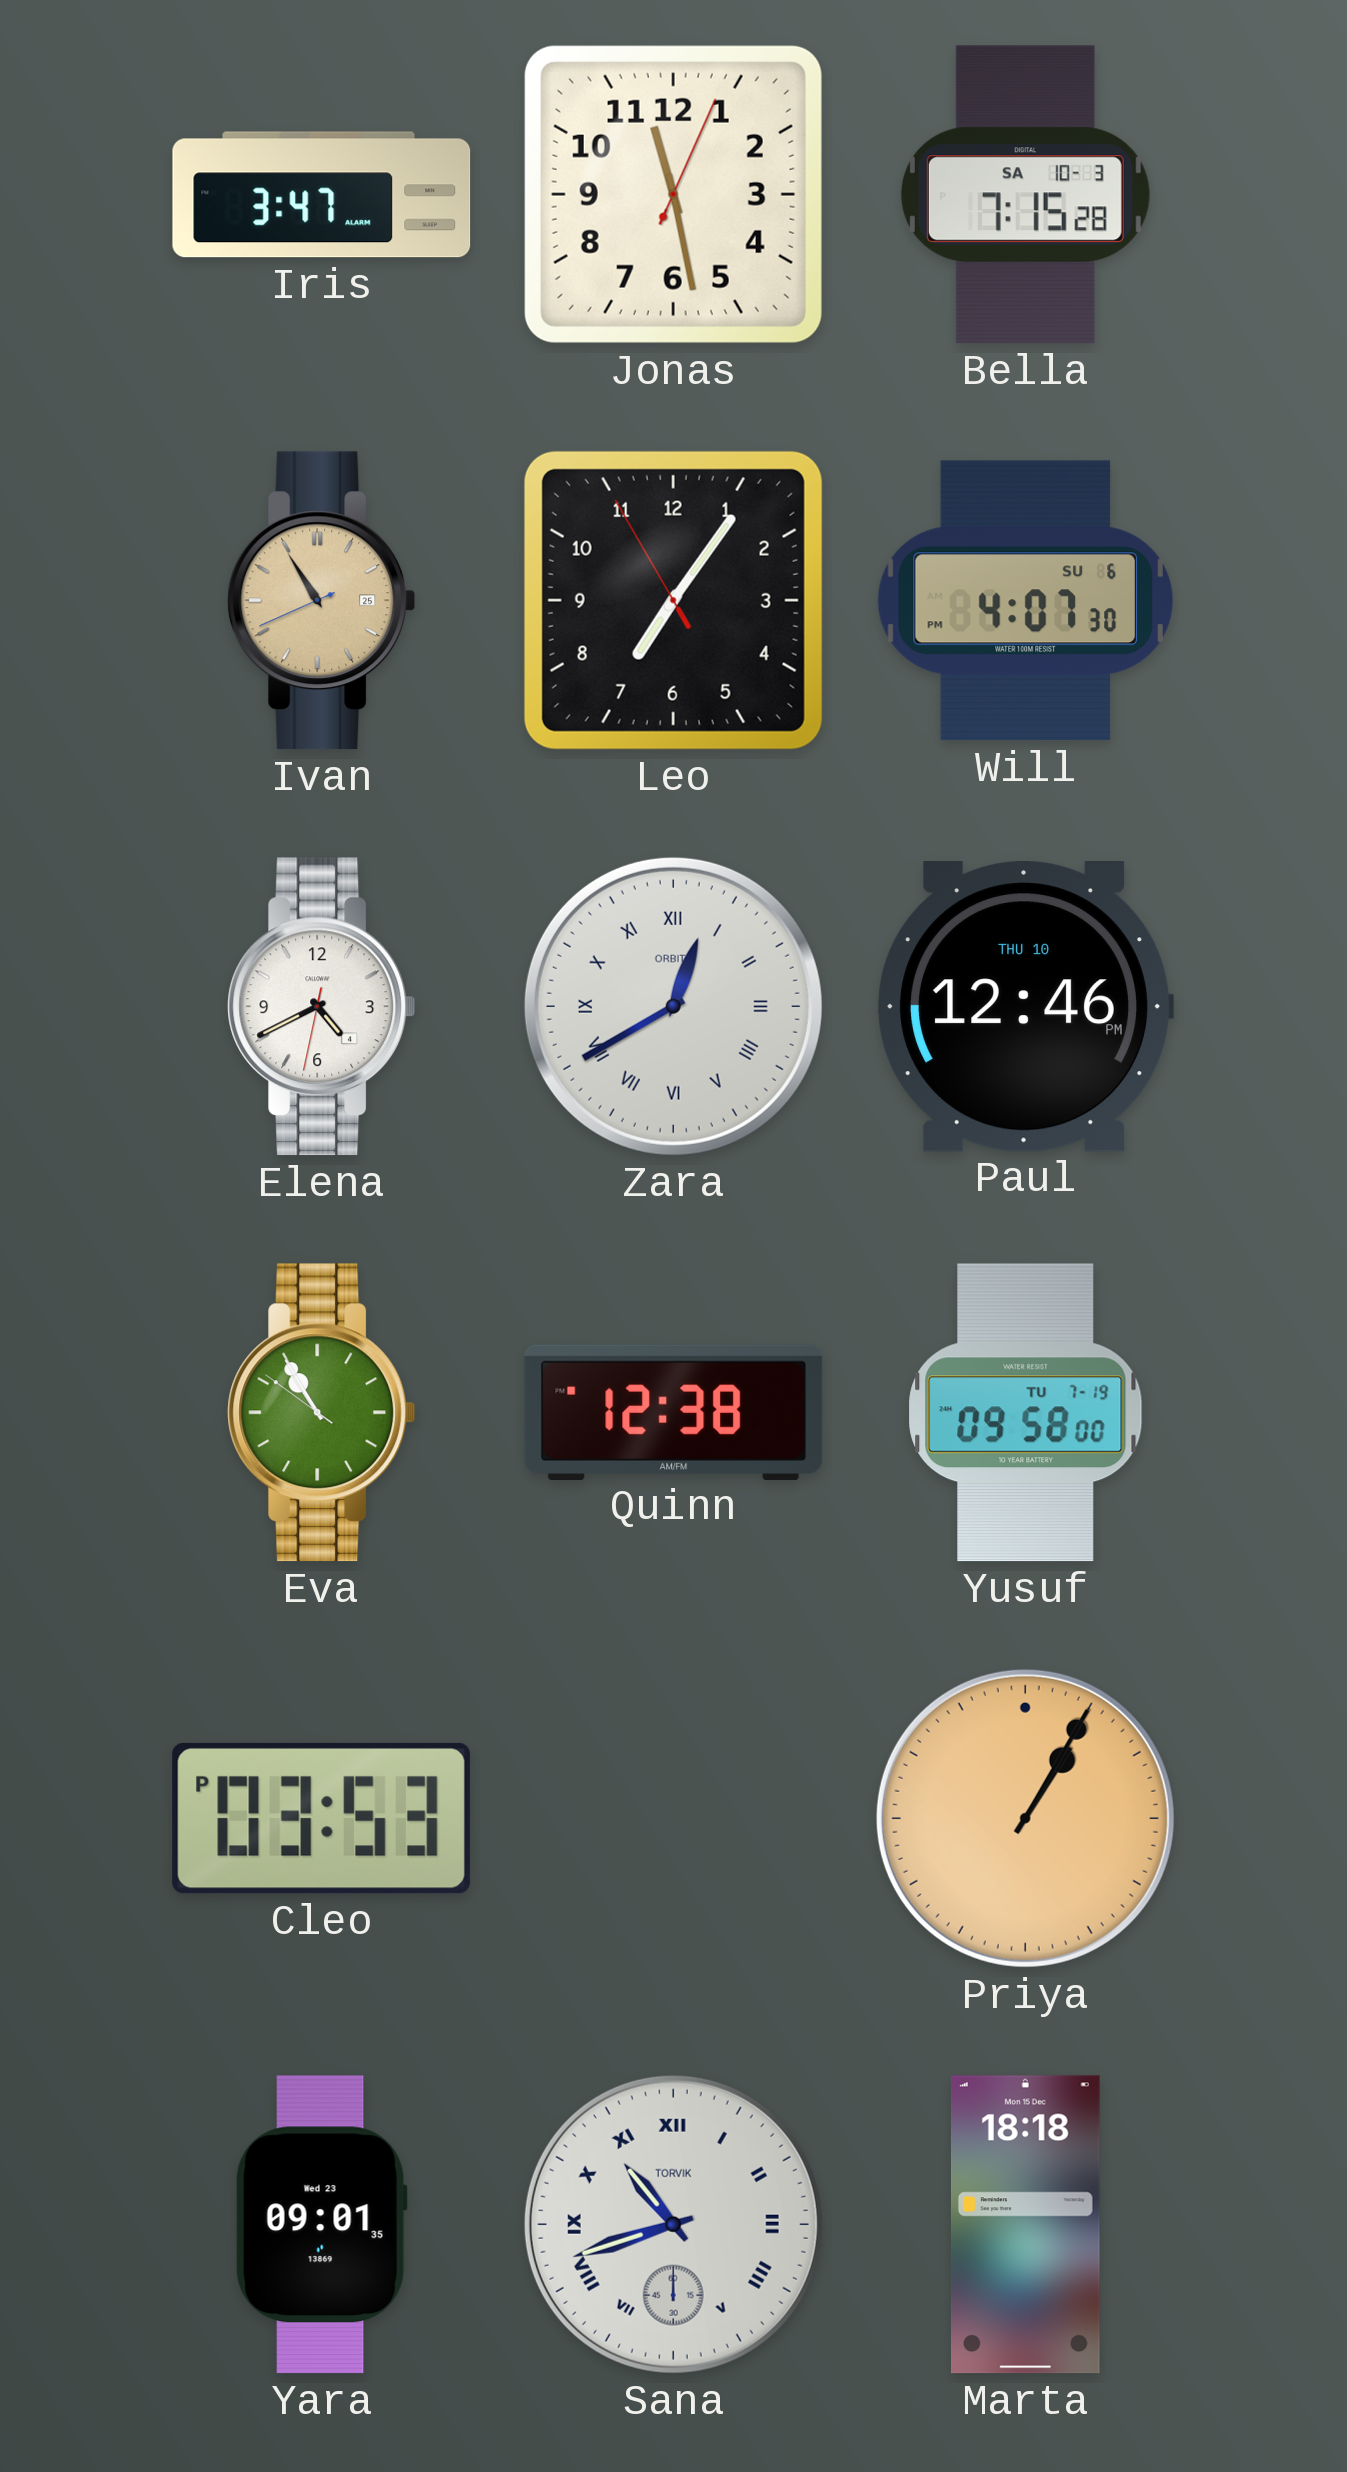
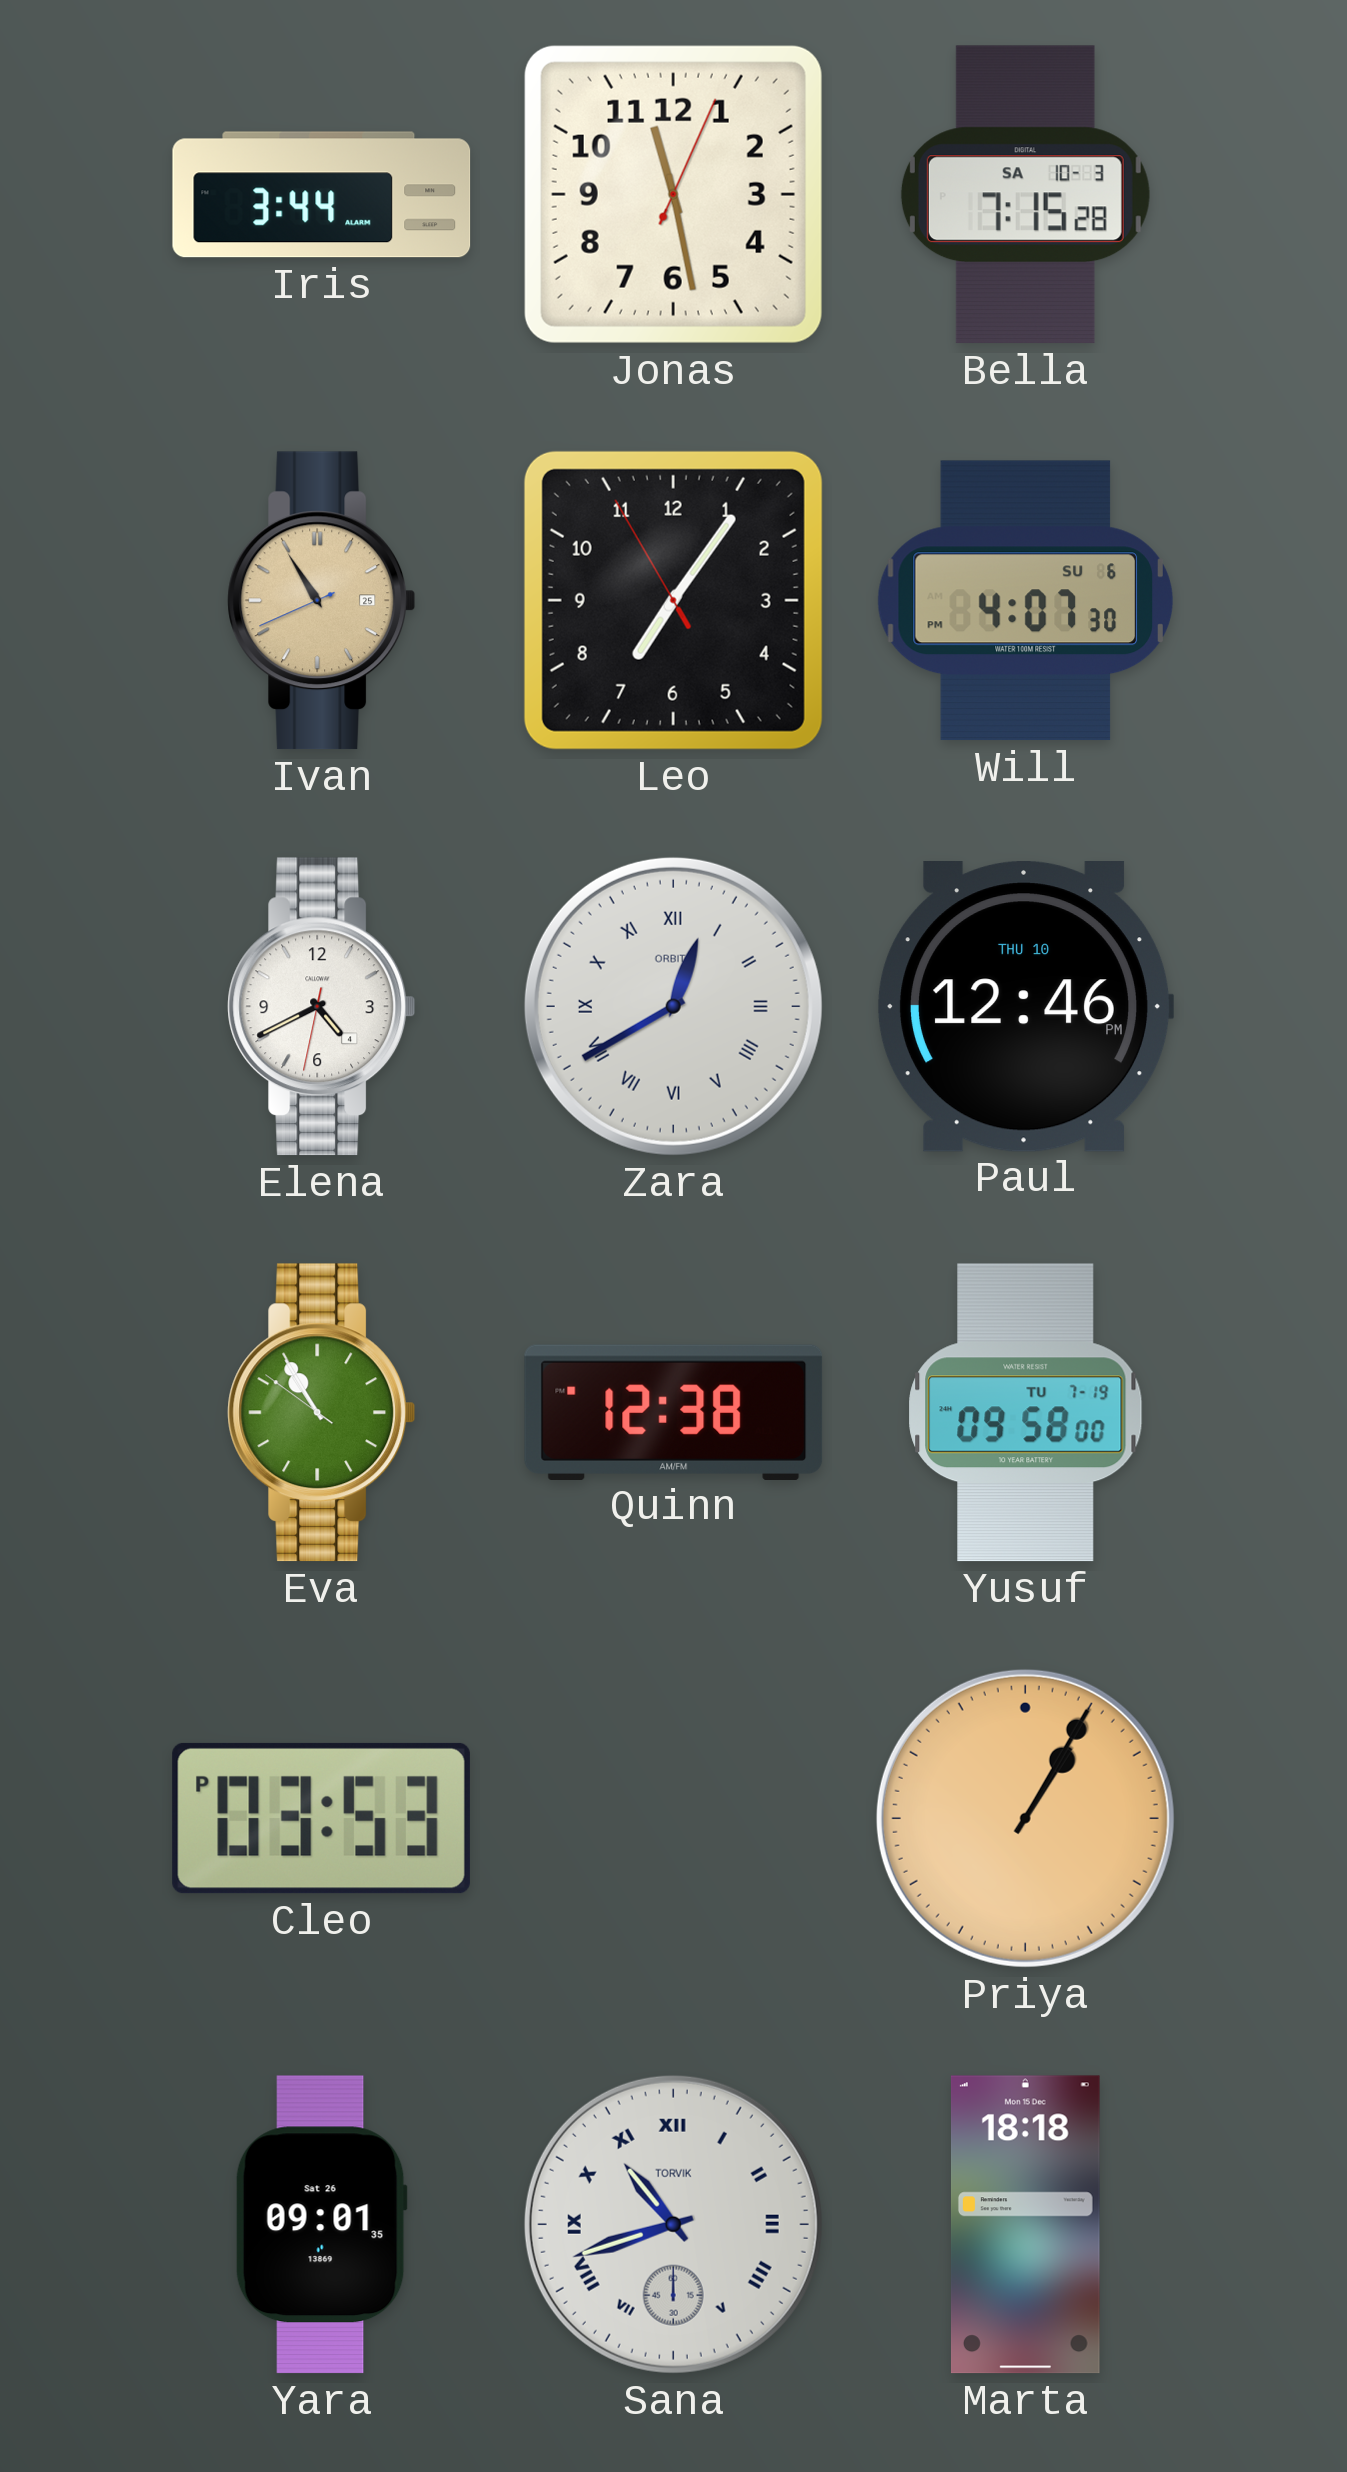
Iris: 3:47 -> 3:44 (322, 195)
Yara date: Wed 23 -> Sat 26 (321, 2225)
